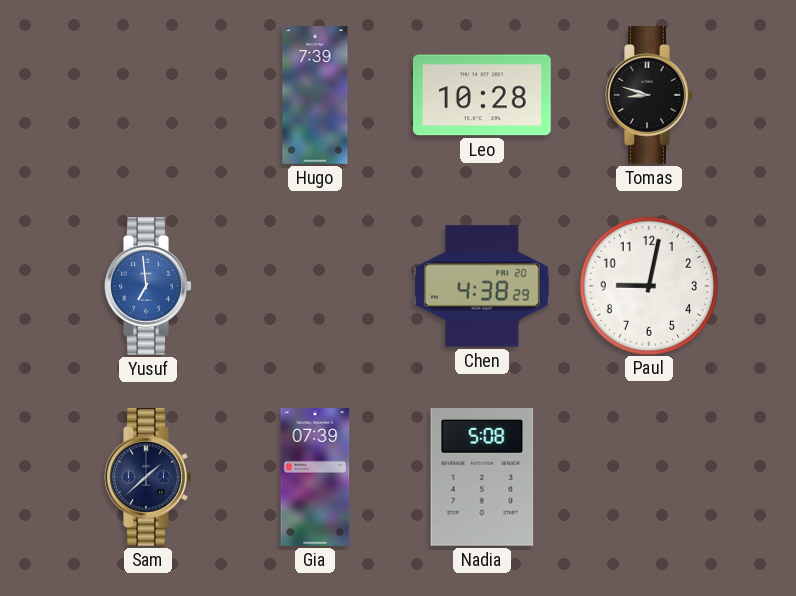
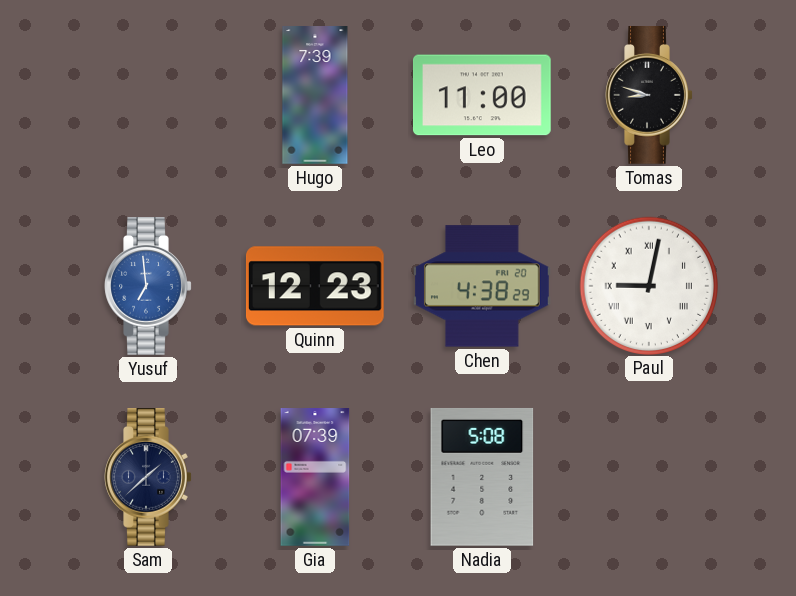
Leo: 10:28 -> 11:00 (482, 95)
Quinn: none -> 12:23 (315, 286)
Paul numerals: Arabic -> Roman (648, 285)
